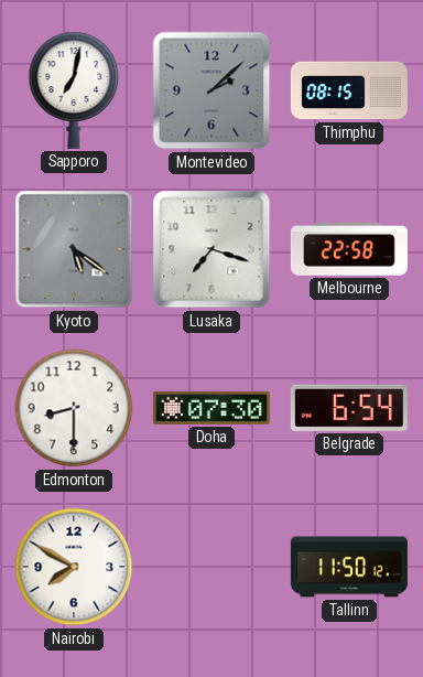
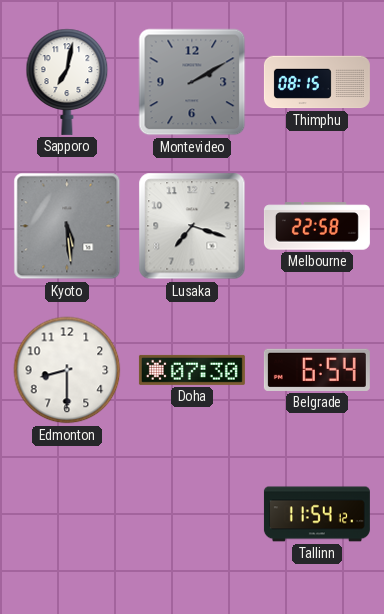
Montevideo: 2:08 -> 2:10 (192, 82)
Kyoto: 5:21 -> 5:29 (67, 226)
Nairobi: 7:50 -> none (74, 567)
Tallinn: 11:50 -> 11:54 (317, 514)
